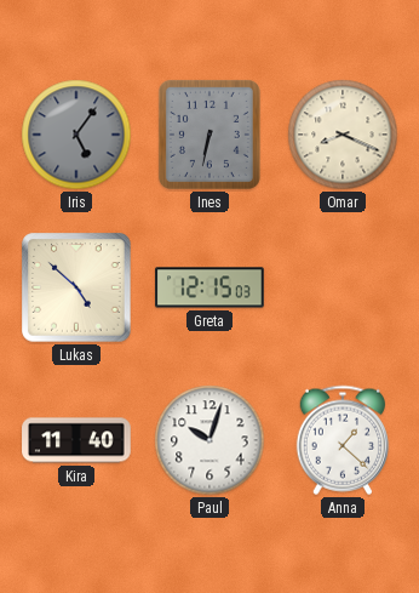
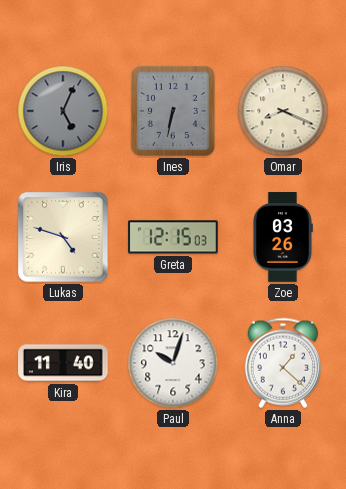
Iris: 5:06 -> 5:04 (63, 111)
Lukas: 4:52 -> 4:48 (63, 237)
Zoe: none -> 03:26 (283, 237)
